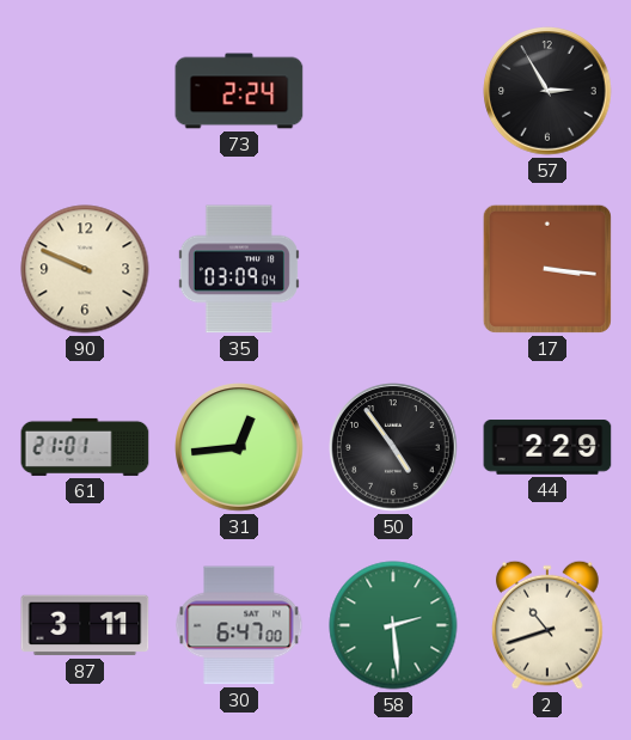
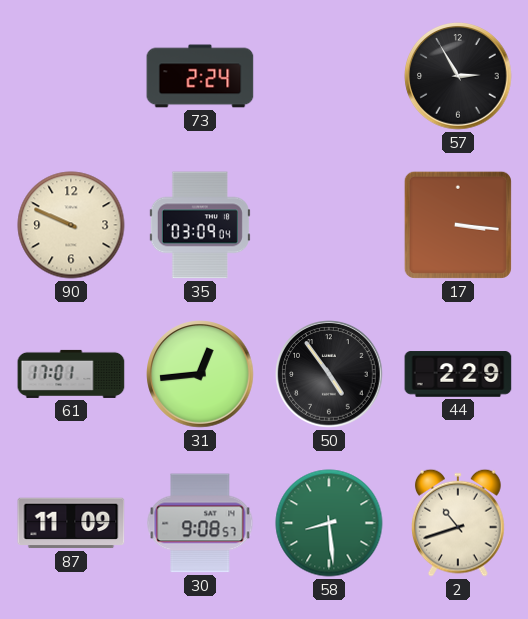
61: 21:01 -> 17:01 (71, 374)
87: 3:11 -> 11:09 (71, 523)
30: 6:47 -> 9:08 (200, 523)
58: 2:29 -> 8:29 (329, 523)
